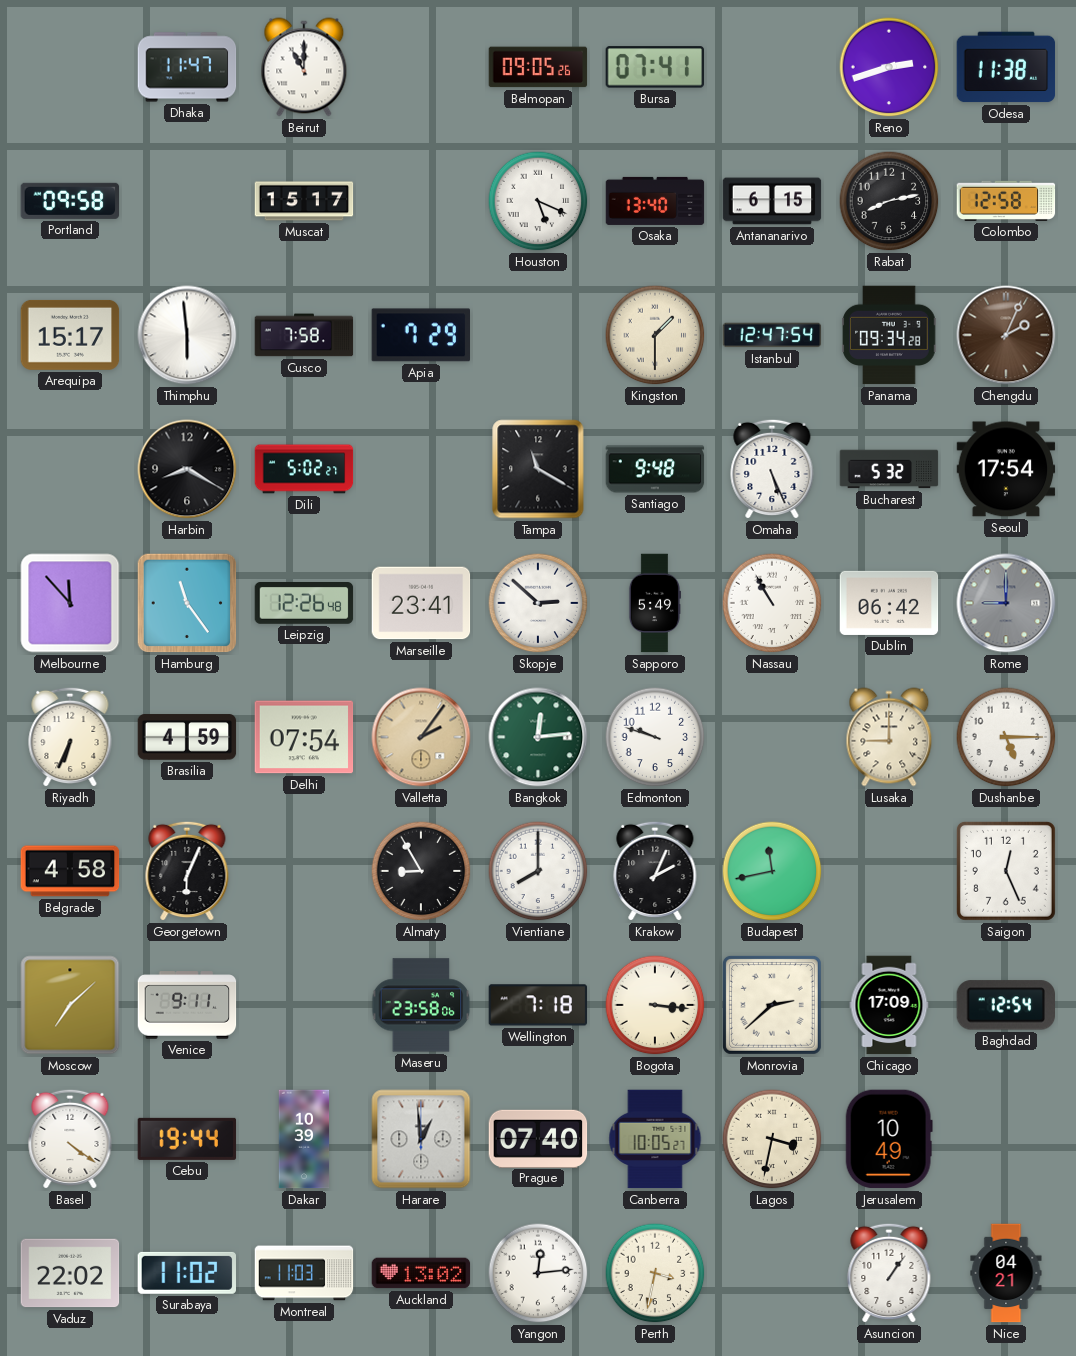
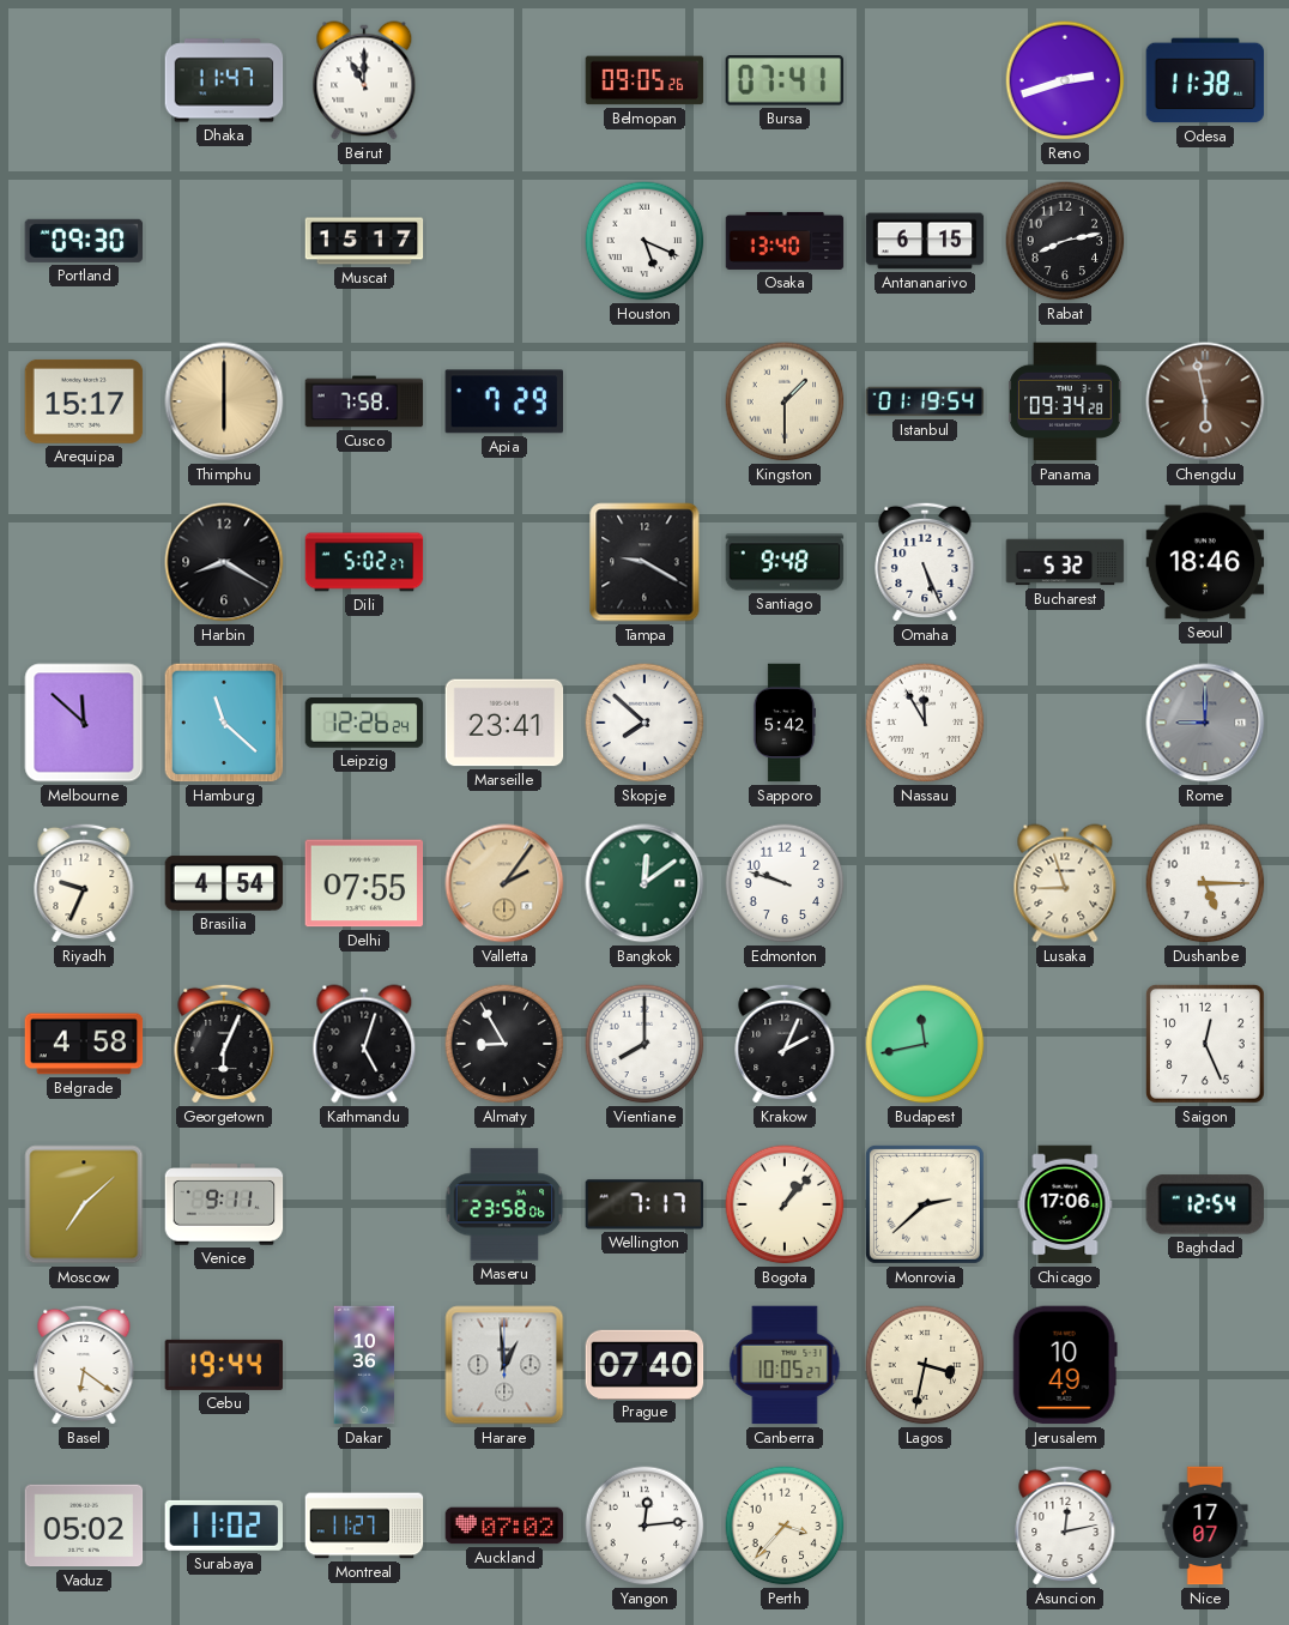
Portland: 09:58 -> 09:30 (84, 241)
Colombo: 12:58 -> none (1006, 201)
Thimphu: 5:59 -> 6:00 (224, 401)
Thimphu dial: white -> champagne (224, 401)
Istanbul: 12:47 -> 01:19 (925, 401)
Chengdu: 2:04 -> 5:58 (1205, 401)
Tampa: 11:20 -> 9:20 (644, 562)
Seoul: 17:54 -> 18:46 (1205, 562)
Melbourne: 11:53 -> 11:52 (84, 723)
Hamburg: 11:24 -> 11:22 (224, 723)
Leipzig: 12:26:48 -> 12:26:24 (364, 724)
Skopje: 2:52 -> 7:52 (644, 723)
Sapporo: 5:49 -> 5:42 (783, 723)
Nassau: 10:55 -> 11:55 (925, 723)
Dublin: 06:42 -> none (889, 603)
Riyadh: 6:34 -> 9:34 (84, 883)
Brasilia: 4:59 -> 4:54 (224, 883)
Delhi: 07:54 -> 07:55 (364, 883)
Bangkok: 12:14 -> 12:09 (644, 883)
Lusaka: 9:00 -> 8:57 (1065, 883)
Kathmandu: none -> 5:03 (364, 1044)
Wellington: 7:18 -> 7:17 (644, 1204)
Bogota: 3:16 -> 1:07 (785, 1204)
Chicago: 17:09 -> 17:06 (1065, 1204)
Basel: 4:21 -> 6:21 (84, 1365)
Dakar: 10:39 -> 10:36 (364, 1365)
Vaduz: 22:02 -> 05:02 (84, 1526)
Montreal: 11:03 -> 11:27 (364, 1526)
Auckland: 13:02 -> 07:02 (504, 1526)
Perth: 3:32 -> 3:37 (785, 1526)
Asuncion: 1:06 -> 12:13 (1065, 1526)
Nice: 04:21 -> 17:07 (1205, 1526)
